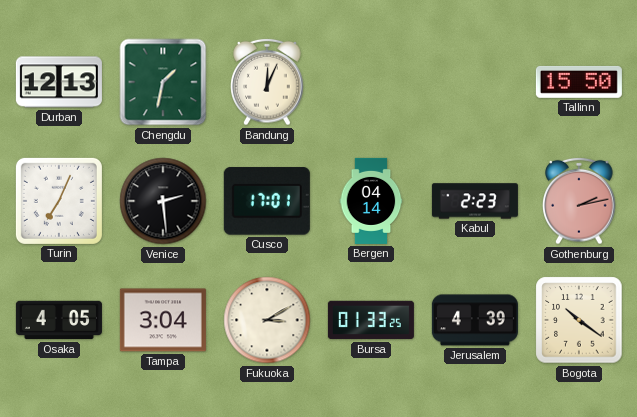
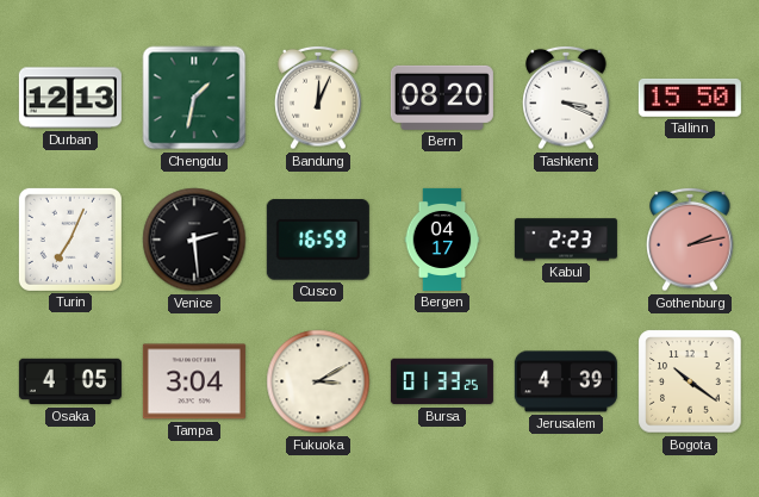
Bern: none -> 08:20 (442, 98)
Tashkent: none -> 3:19 (566, 98)
Cusco: 17:01 -> 16:59 (318, 240)
Bergen: 04:14 -> 04:17 (442, 240)
